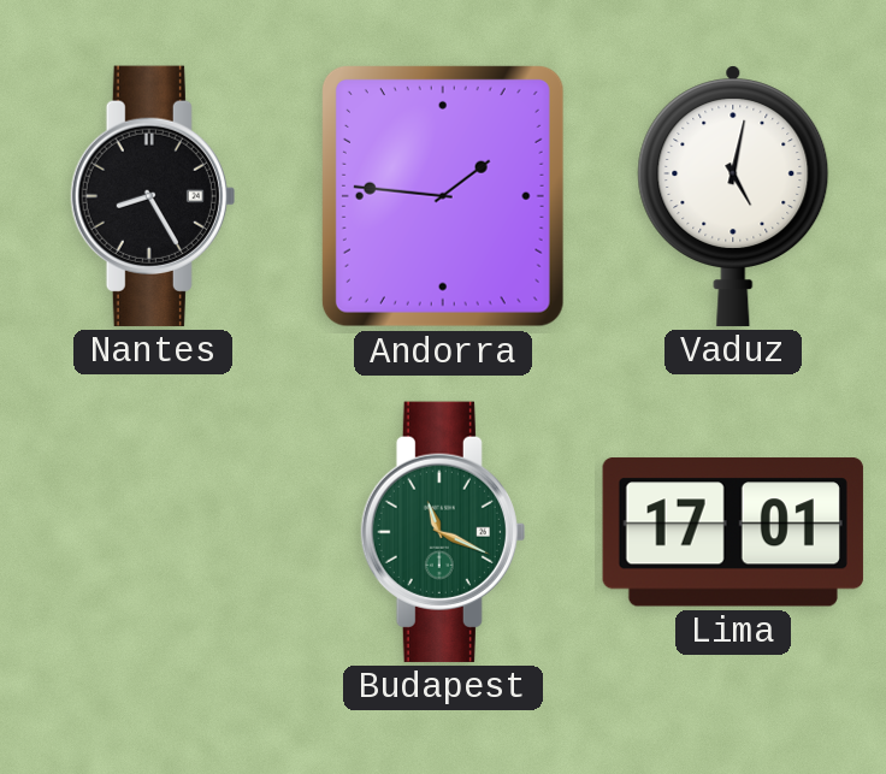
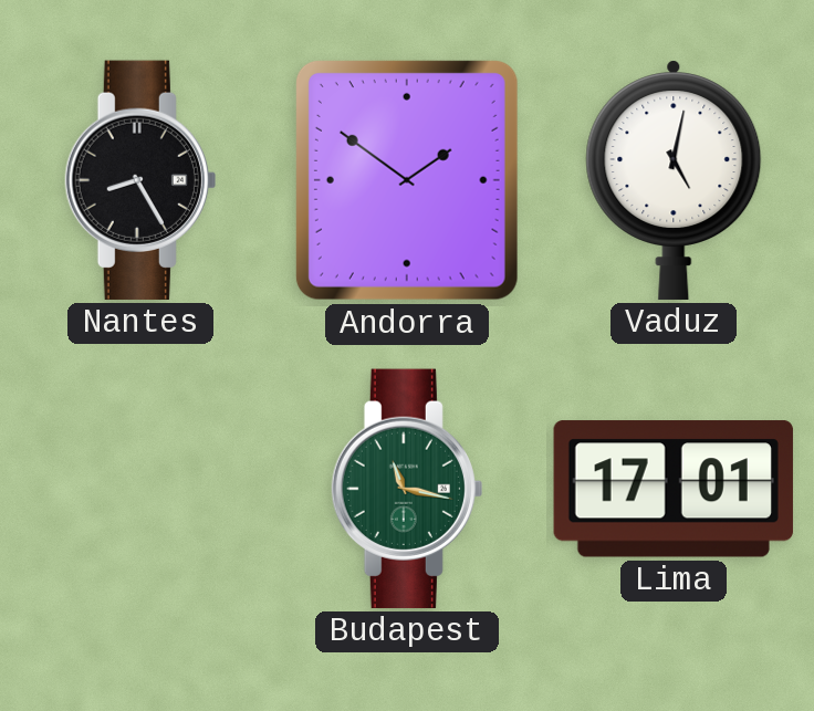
Andorra: 1:46 -> 1:51 (407, 180)
Budapest: 11:19 -> 11:17 (407, 489)
